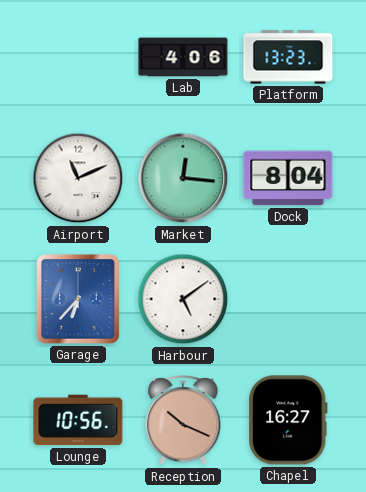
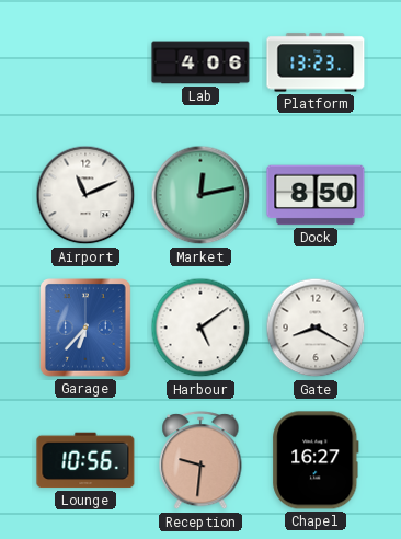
Market: 12:16 -> 12:13 (200, 195)
Dock: 8:04 -> 8:50 (316, 195)
Gate: none -> 8:20 (316, 328)
Reception: 10:19 -> 9:31 (200, 461)
